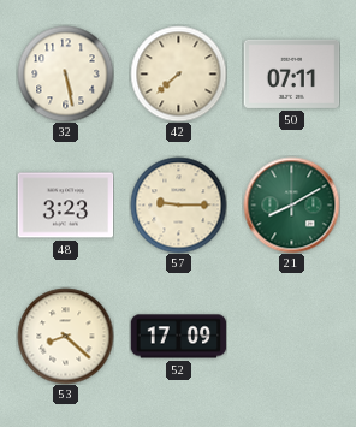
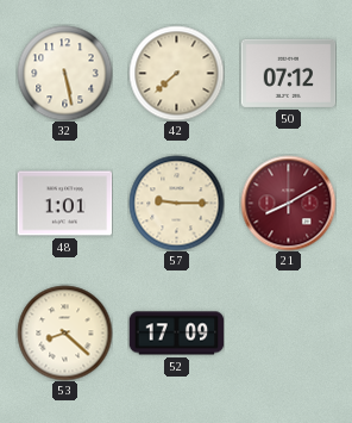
50: 07:11 -> 07:12 (288, 73)
48: 3:23 -> 1:01 (64, 204)
21 dial: green -> burgundy (288, 203)
